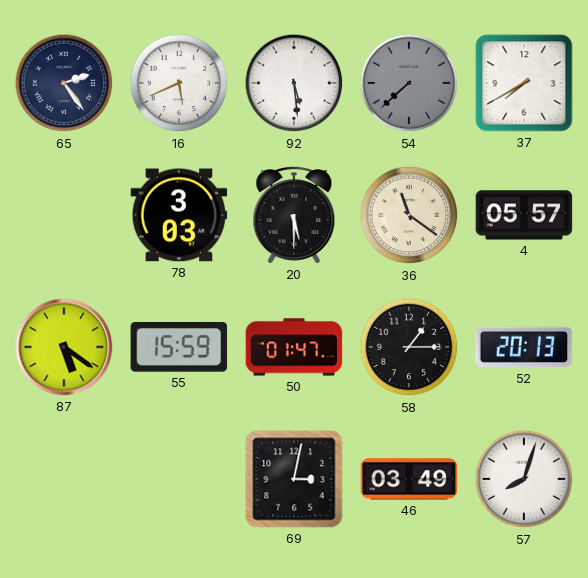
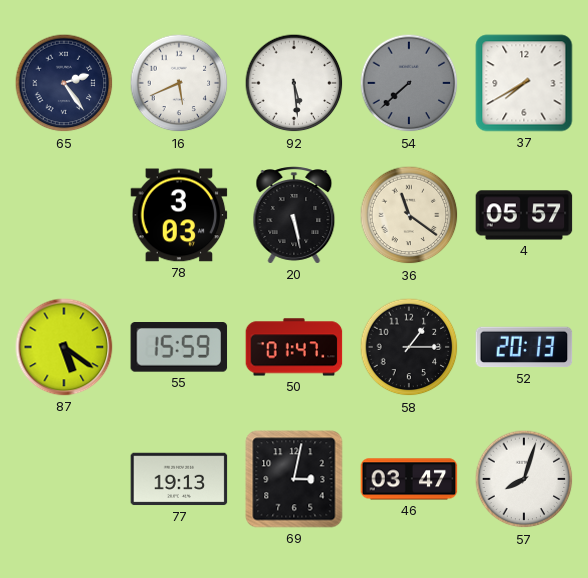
20: 5:30 -> 5:28 (294, 215)
77: none -> 19:13 (179, 479)
46: 03:49 -> 03:47 (409, 479)
